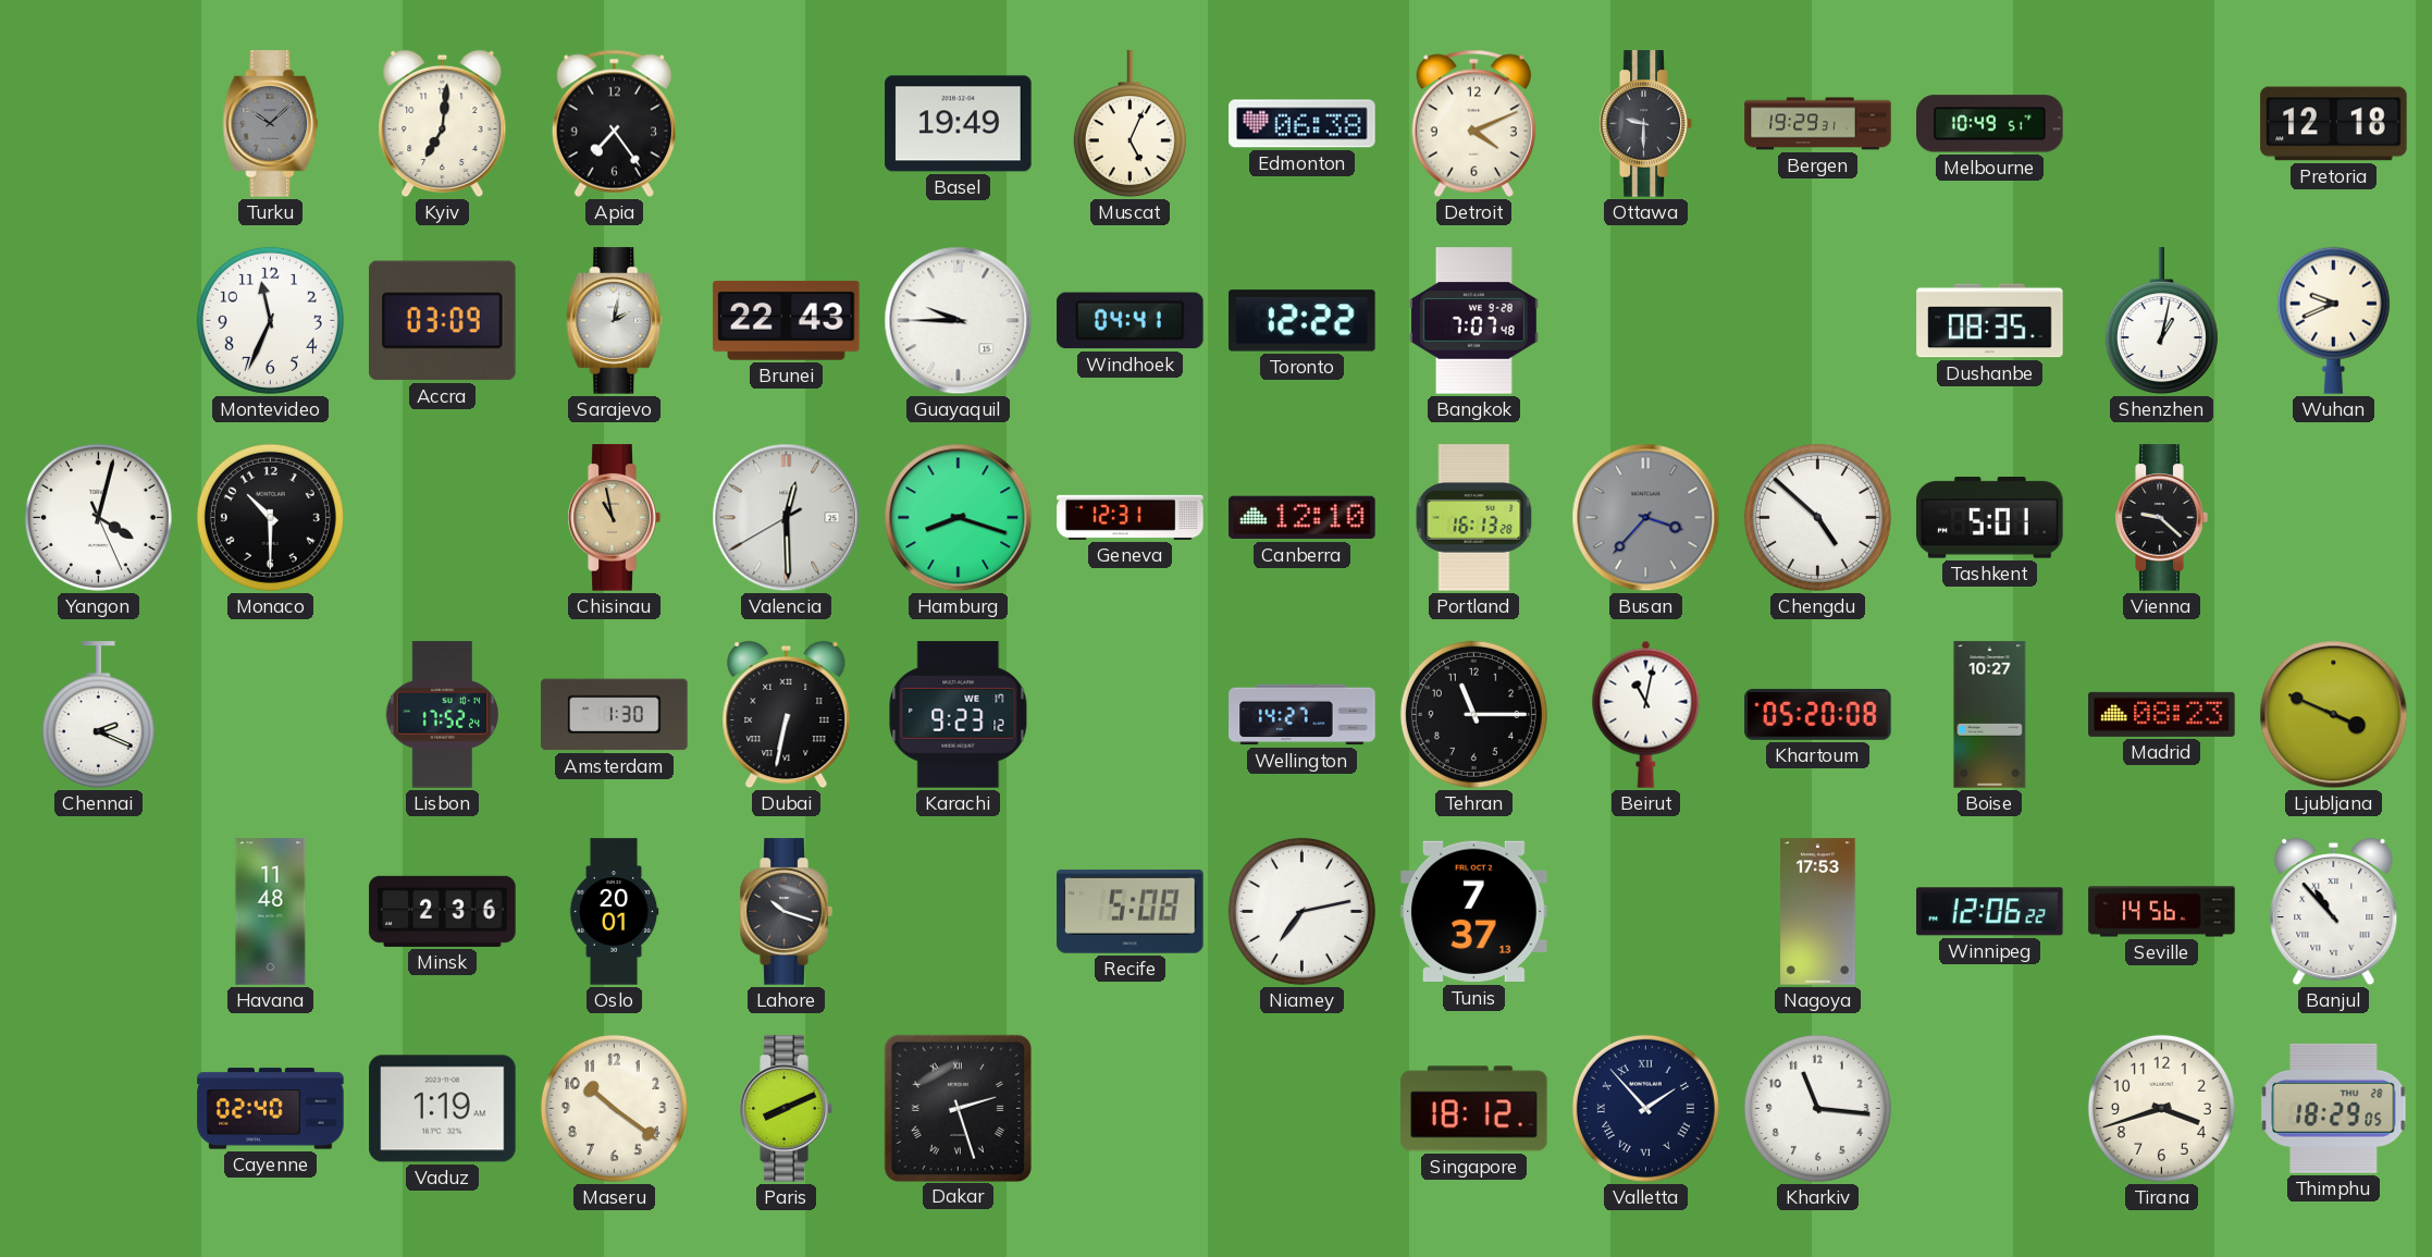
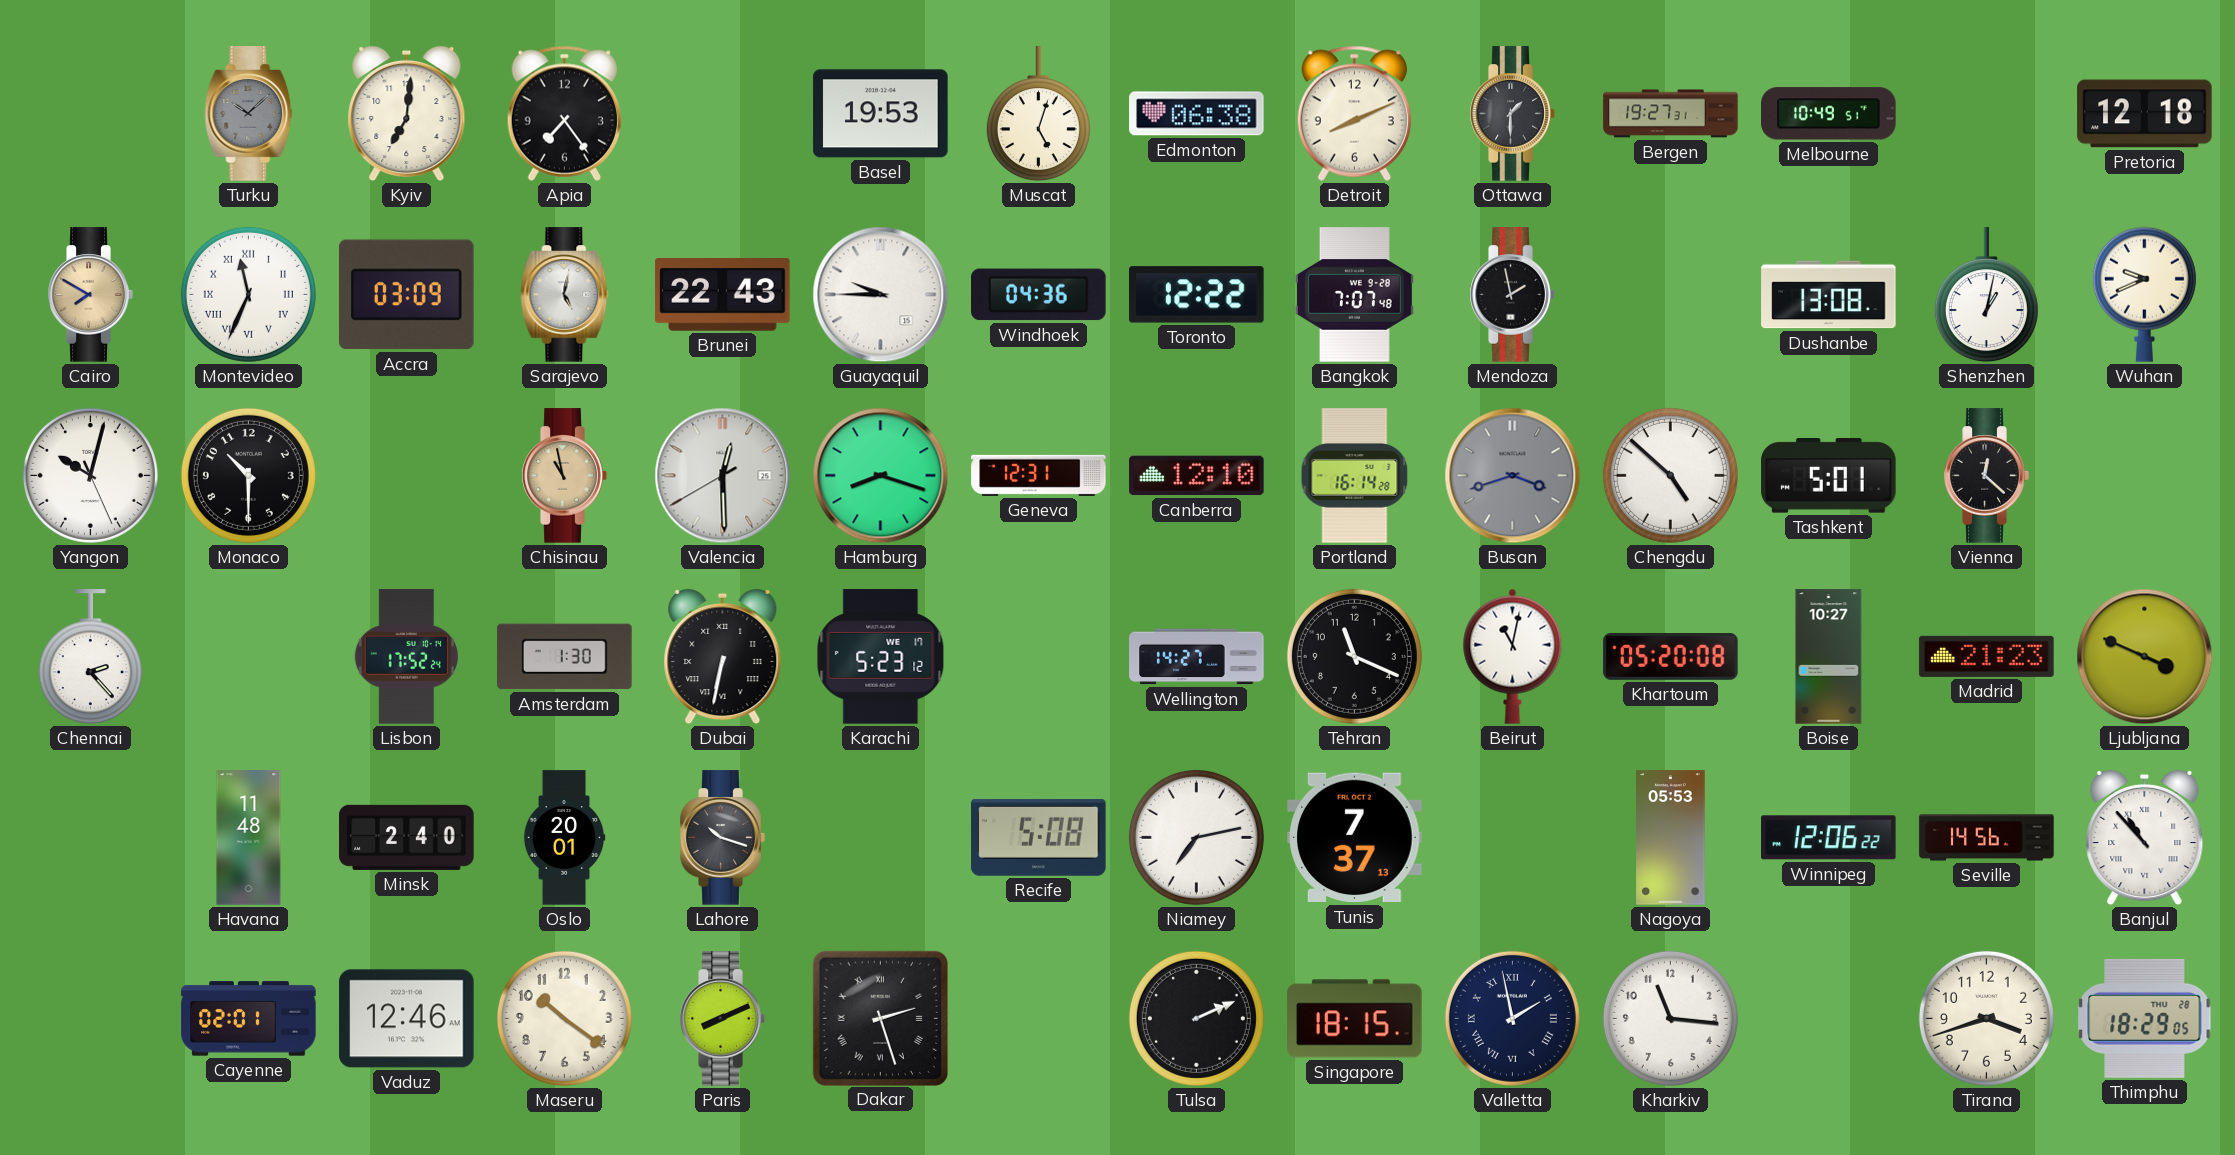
Basel: 19:49 -> 19:53 (881, 114)
Muscat: 5:04 -> 5:03 (1038, 114)
Detroit: 4:11 -> 8:11 (1354, 113)
Ottawa: 9:30 -> 1:30 (1512, 114)
Bergen: 19:29 -> 19:27 (1671, 114)
Cairo: none -> 7:50 (90, 295)
Montevideo numerals: Arabic -> Roman (248, 294)
Sarajevo: 2:02 -> 5:02 (565, 295)
Windhoek: 04:41 -> 04:36 (1039, 295)
Mendoza: none -> 1:58 (1512, 295)
Dushanbe: 08:35 -> 13:08 (1829, 295)
Yangon: 4:02 -> 10:02 (90, 475)
Portland: 16:13 -> 16:14 (1355, 476)
Busan: 3:37 -> 3:42 (1513, 476)
Vienna: 9:22 -> 12:22 (1986, 476)
Chennai: 2:19 -> 2:23 (90, 657)
Karachi: 9:23 -> 5:23 (881, 657)
Tehran: 11:15 -> 11:19 (1354, 656)
Madrid: 08:23 -> 21:23 (1987, 656)
Minsk: 2:36 -> 2:40 (407, 837)
Nagoya: 17:53 -> 05:53 (1671, 838)
Cayenne: 02:40 -> 02:01 (249, 1019)
Vaduz: 1:19 -> 12:46 (407, 1019)
Tulsa: none -> 2:11 (1196, 1018)
Singapore: 18:12 -> 18:15 (1355, 1019)
Valletta: 1:53 -> 1:58 (1512, 1018)
